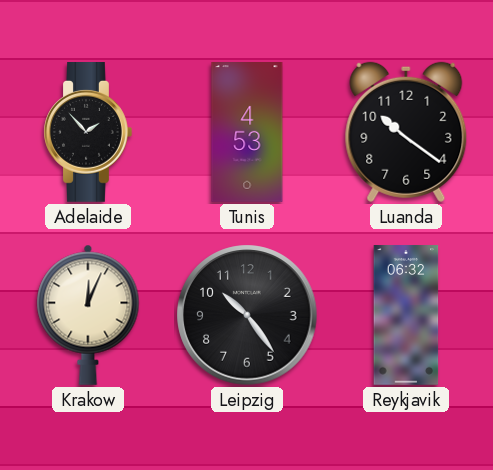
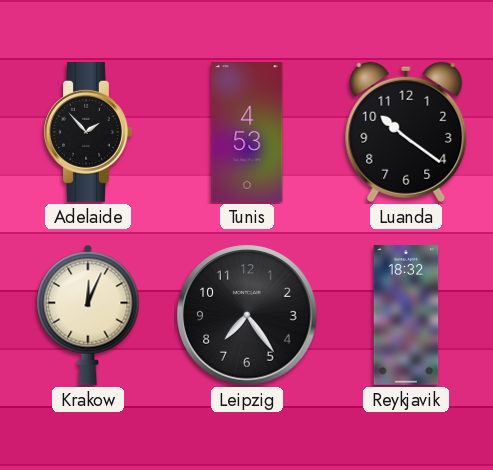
Leipzig: 10:24 -> 7:24 (247, 315)
Reykjavik: 06:32 -> 18:32 (406, 315)
